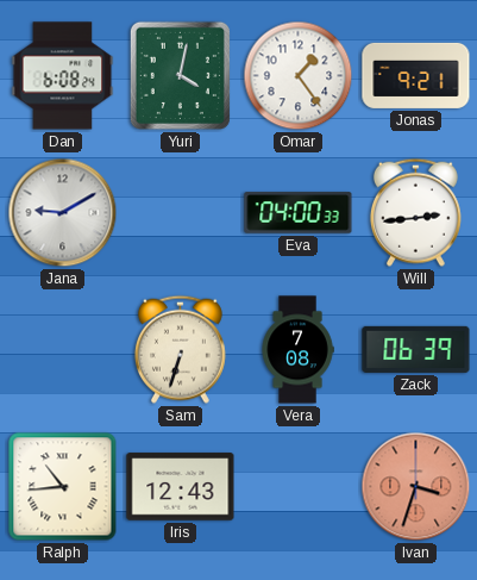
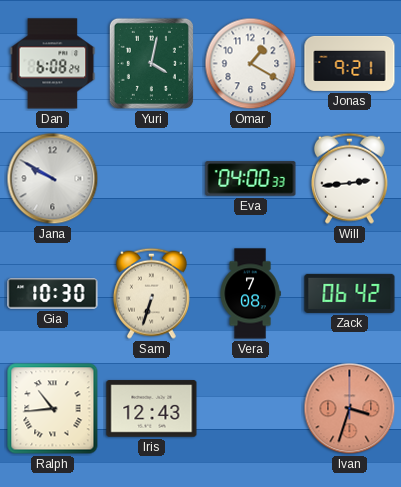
Omar: 1:24 -> 1:20 (251, 64)
Jana: 9:10 -> 9:50 (53, 179)
Gia: none -> 10:30 (53, 294)
Zack: 06:39 -> 06:42 (350, 293)
